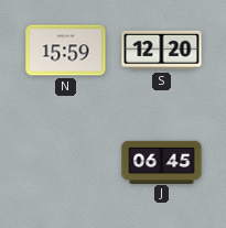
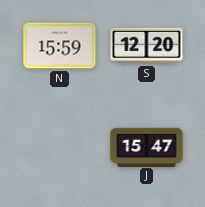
J: 06:45 -> 15:47 (147, 147)
